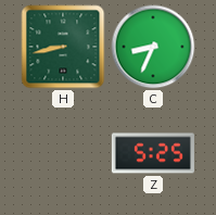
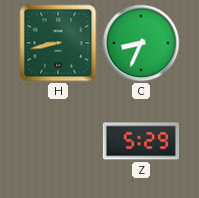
Z: 5:25 -> 5:29 (141, 141)
